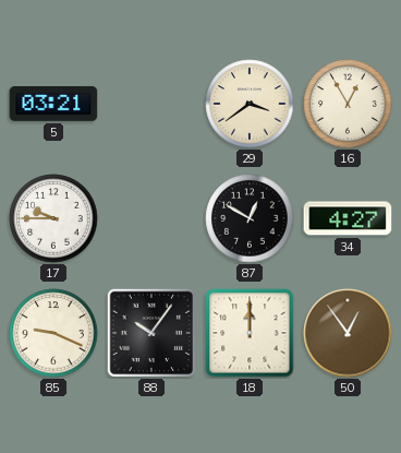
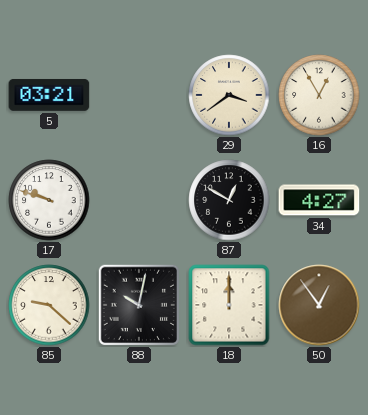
17: 9:45 -> 9:48 (49, 200)
85: 9:19 -> 9:22 (49, 305)
88: 10:06 -> 10:02 (138, 304)
